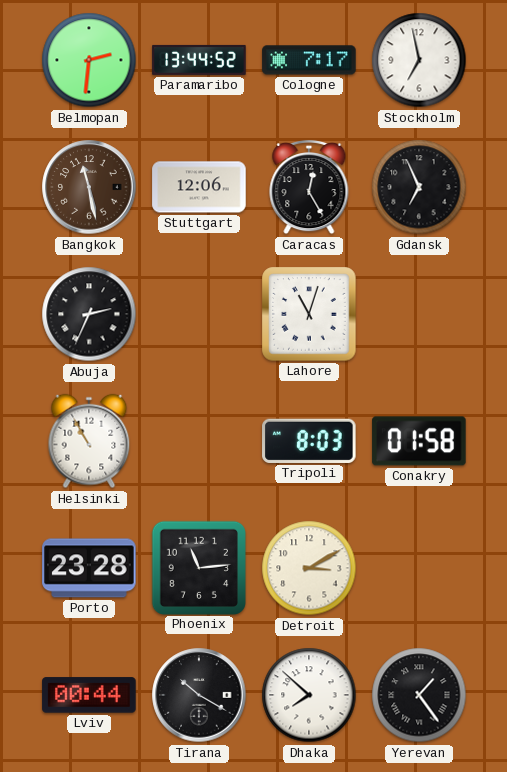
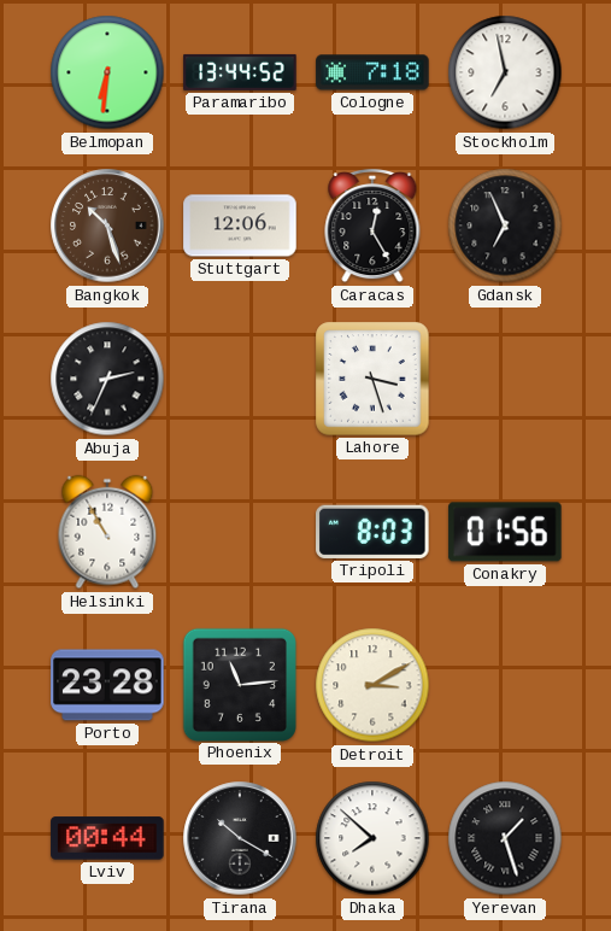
Belmopan: 2:31 -> 6:31 (107, 72)
Cologne: 7:17 -> 7:18 (372, 72)
Bangkok: 11:28 -> 10:27 (107, 226)
Lahore: 11:03 -> 3:27 (372, 379)
Conakry: 01:58 -> 01:56 (505, 532)
Yerevan: 1:24 -> 1:27 (505, 838)
